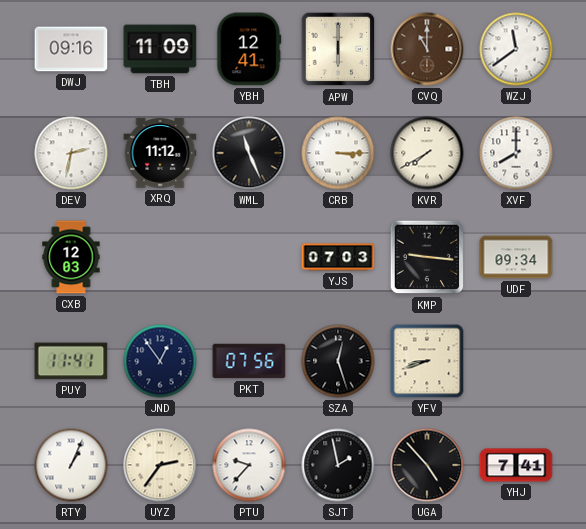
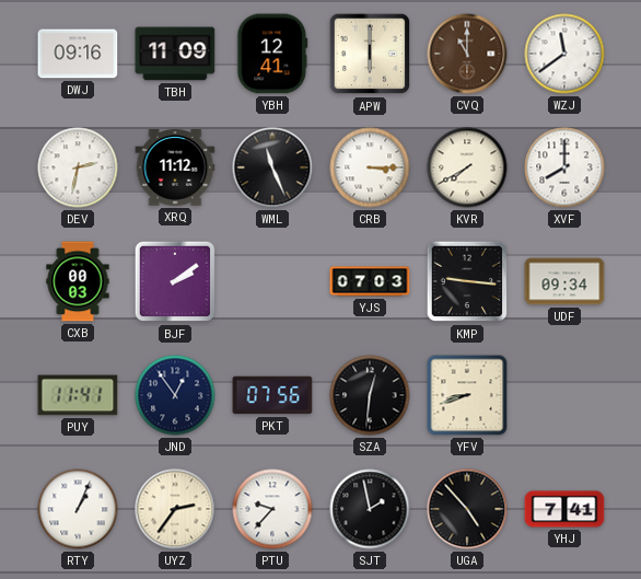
CXB: 12:03 -> 00:03 (78, 281)
BJF: none -> 2:09 (175, 281)
SZA: 12:27 -> 12:31 (370, 395)
